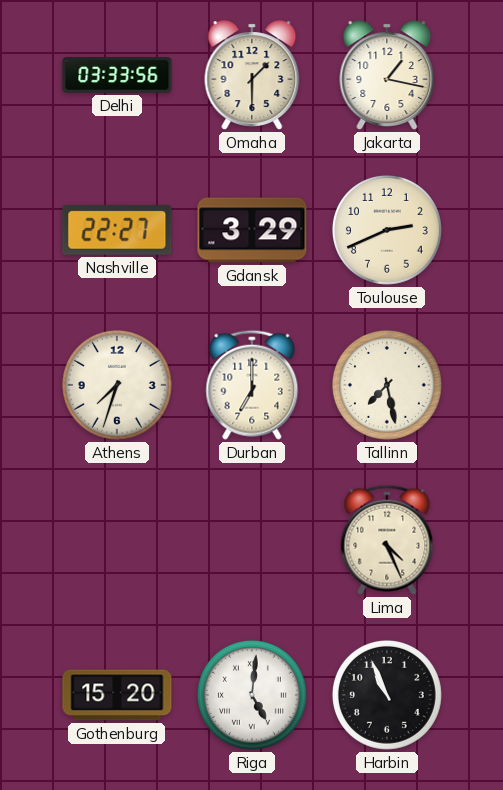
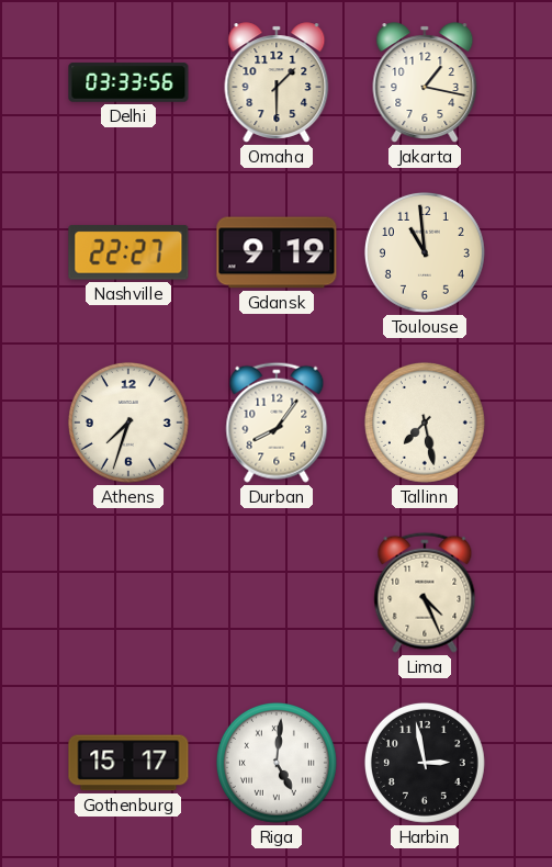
Gdansk: 3:29 -> 9:19 (277, 252)
Toulouse: 2:41 -> 10:59 (425, 252)
Durban: 7:00 -> 8:06 (277, 423)
Gothenburg: 15:20 -> 15:17 (128, 763)
Harbin: 10:56 -> 2:58 (425, 763)
